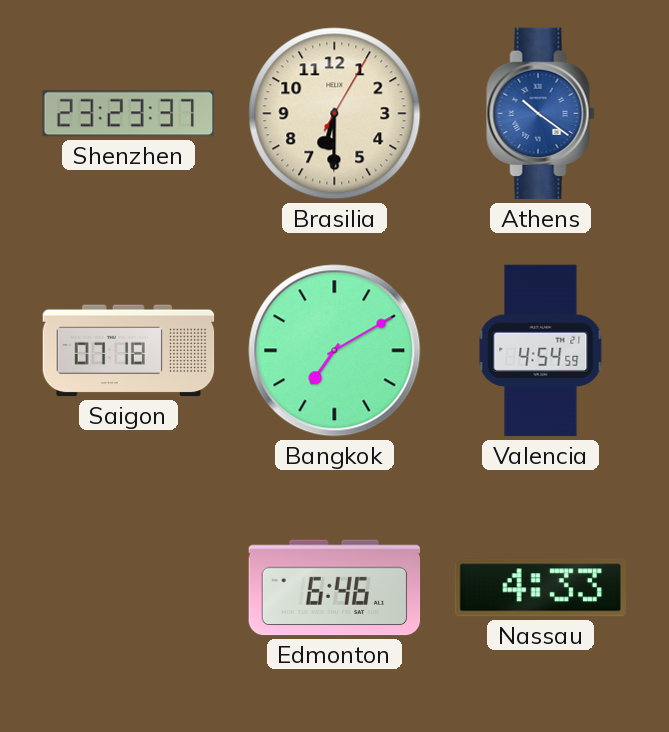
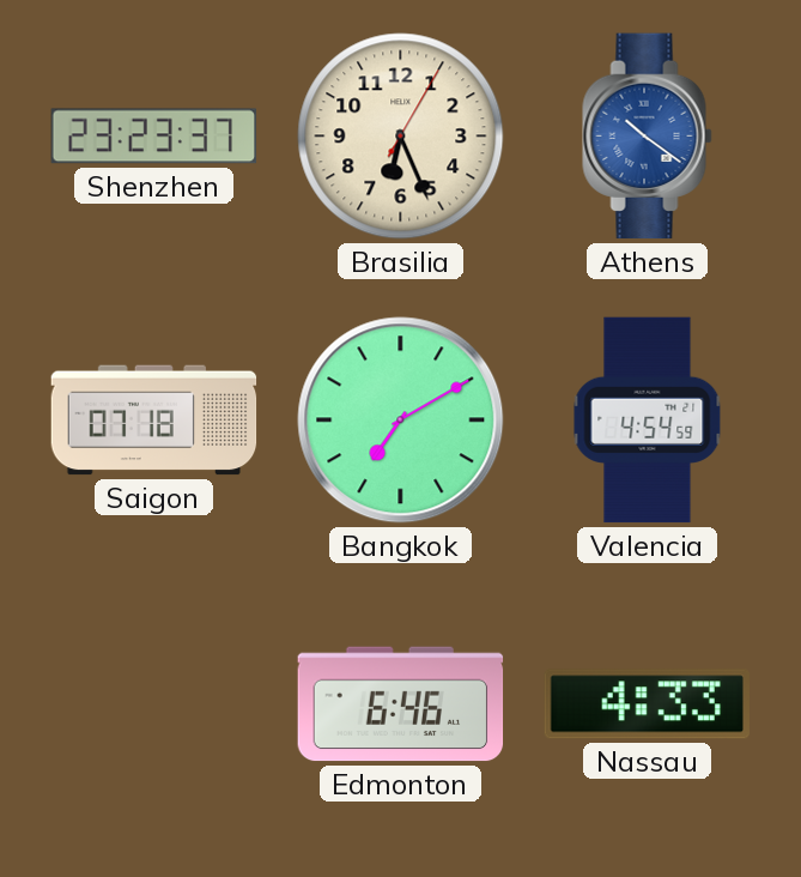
Brasilia: 6:30 -> 6:26 (401, 137)
